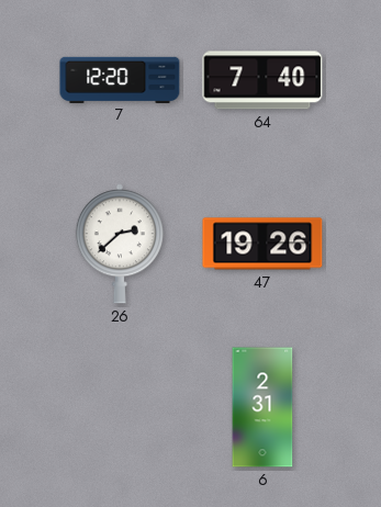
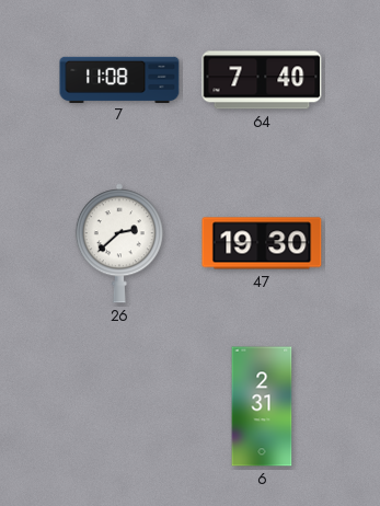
7: 12:20 -> 11:08 (119, 79)
47: 19:26 -> 19:30 (262, 243)
